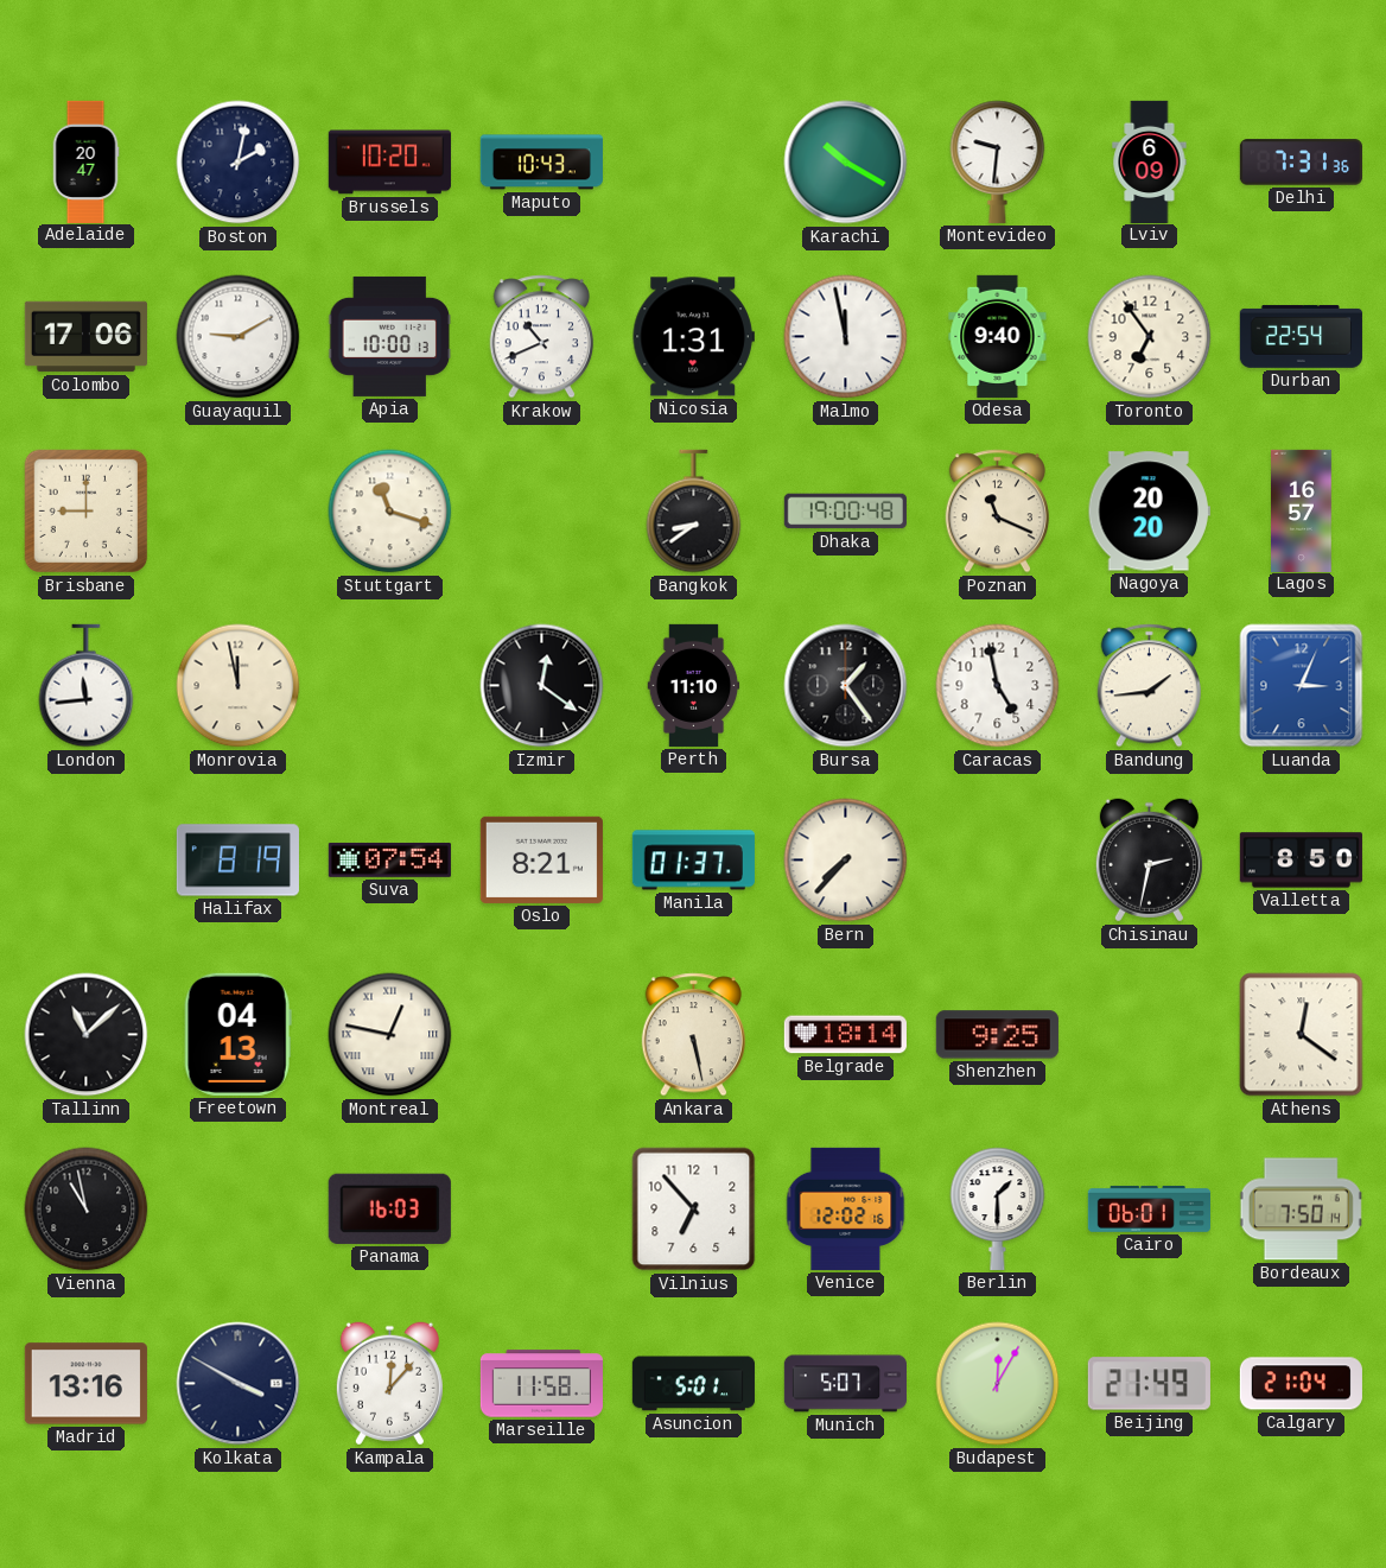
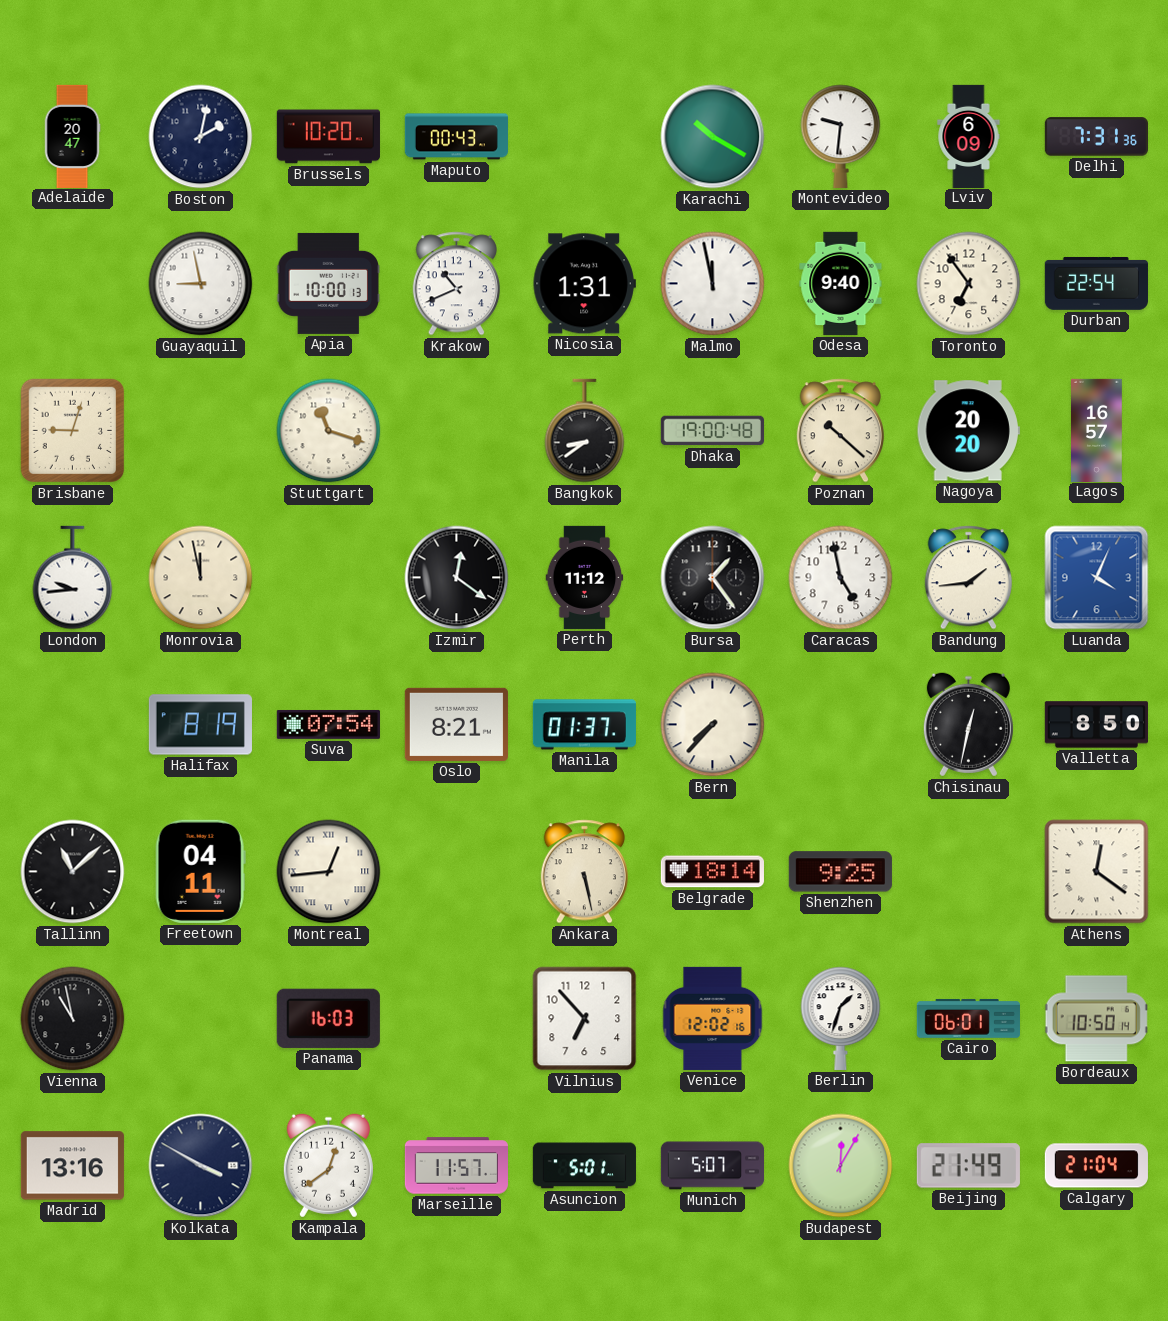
Maputo: 10:43 -> 00:43 (456, 137)
Colombo: 17:06 -> none (85, 337)
Guayaquil: 9:10 -> 8:58 (201, 284)
Brisbane: 9:00 -> 9:03 (73, 431)
Poznan: 11:19 -> 10:22 (840, 431)
London: 11:44 -> 9:44 (73, 578)
Perth: 11:10 -> 11:12 (585, 577)
Luanda: 3:04 -> 4:04 (1097, 578)
Chisinau: 2:32 -> 12:32 (968, 725)
Freetown: 04:13 -> 04:11 (200, 871)
Montreal: 12:47 -> 12:44 (329, 872)
Berlin: 1:30 -> 1:33 (841, 1018)
Bordeaux: 7:50 -> 10:50 (1097, 1019)
Kampala: 12:07 -> 12:39 (328, 1166)
Marseille: 11:58 -> 11:57 (456, 1166)
